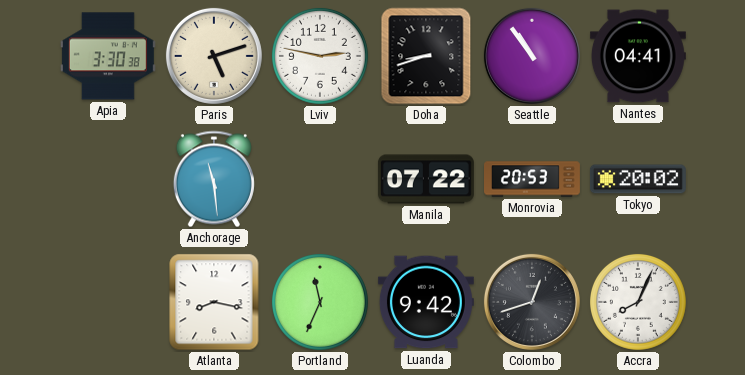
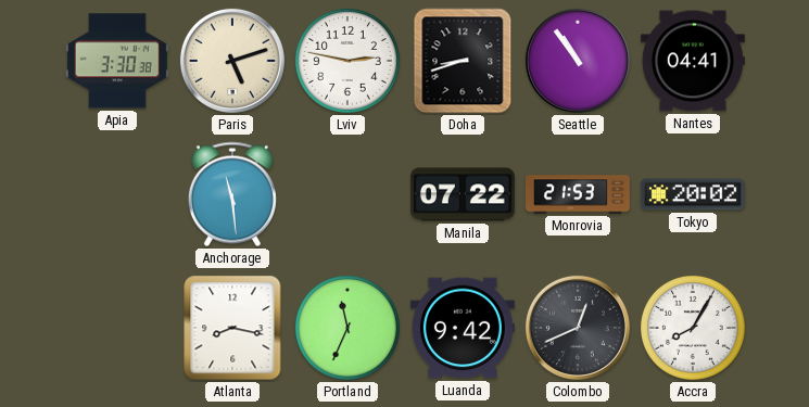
Monrovia: 20:53 -> 21:53 (579, 194)
Colombo: 12:42 -> 12:41 (578, 328)
Accra: 8:04 -> 8:05 (693, 328)
